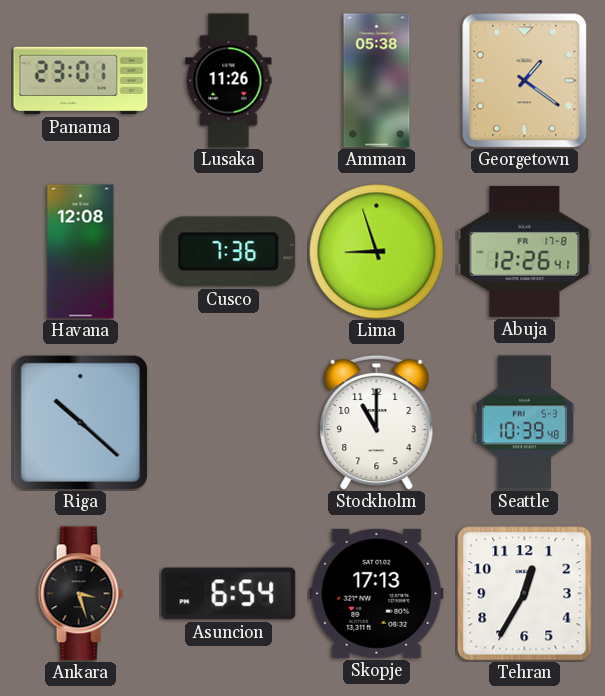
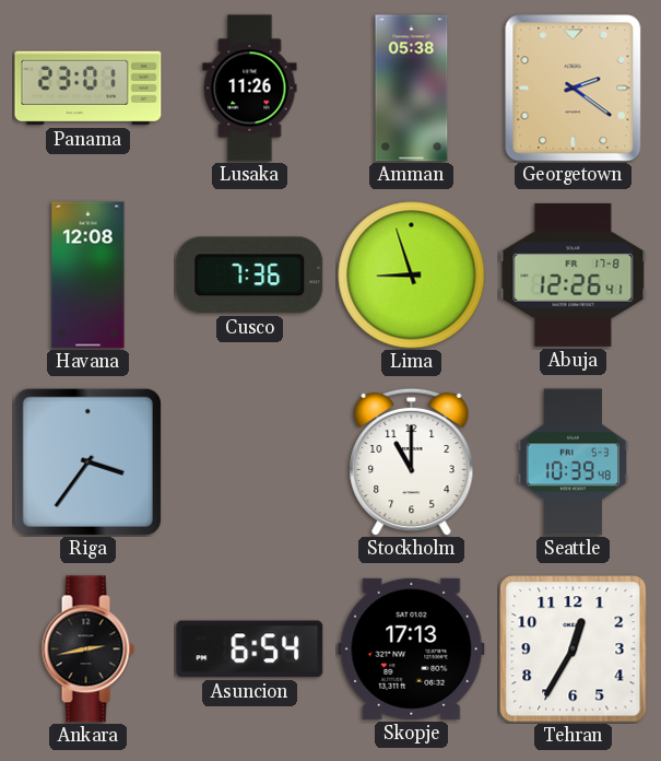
Georgetown: 1:21 -> 2:21 (574, 89)
Riga: 10:22 -> 3:36 (87, 461)
Ankara: 3:27 -> 2:43 (87, 649)
